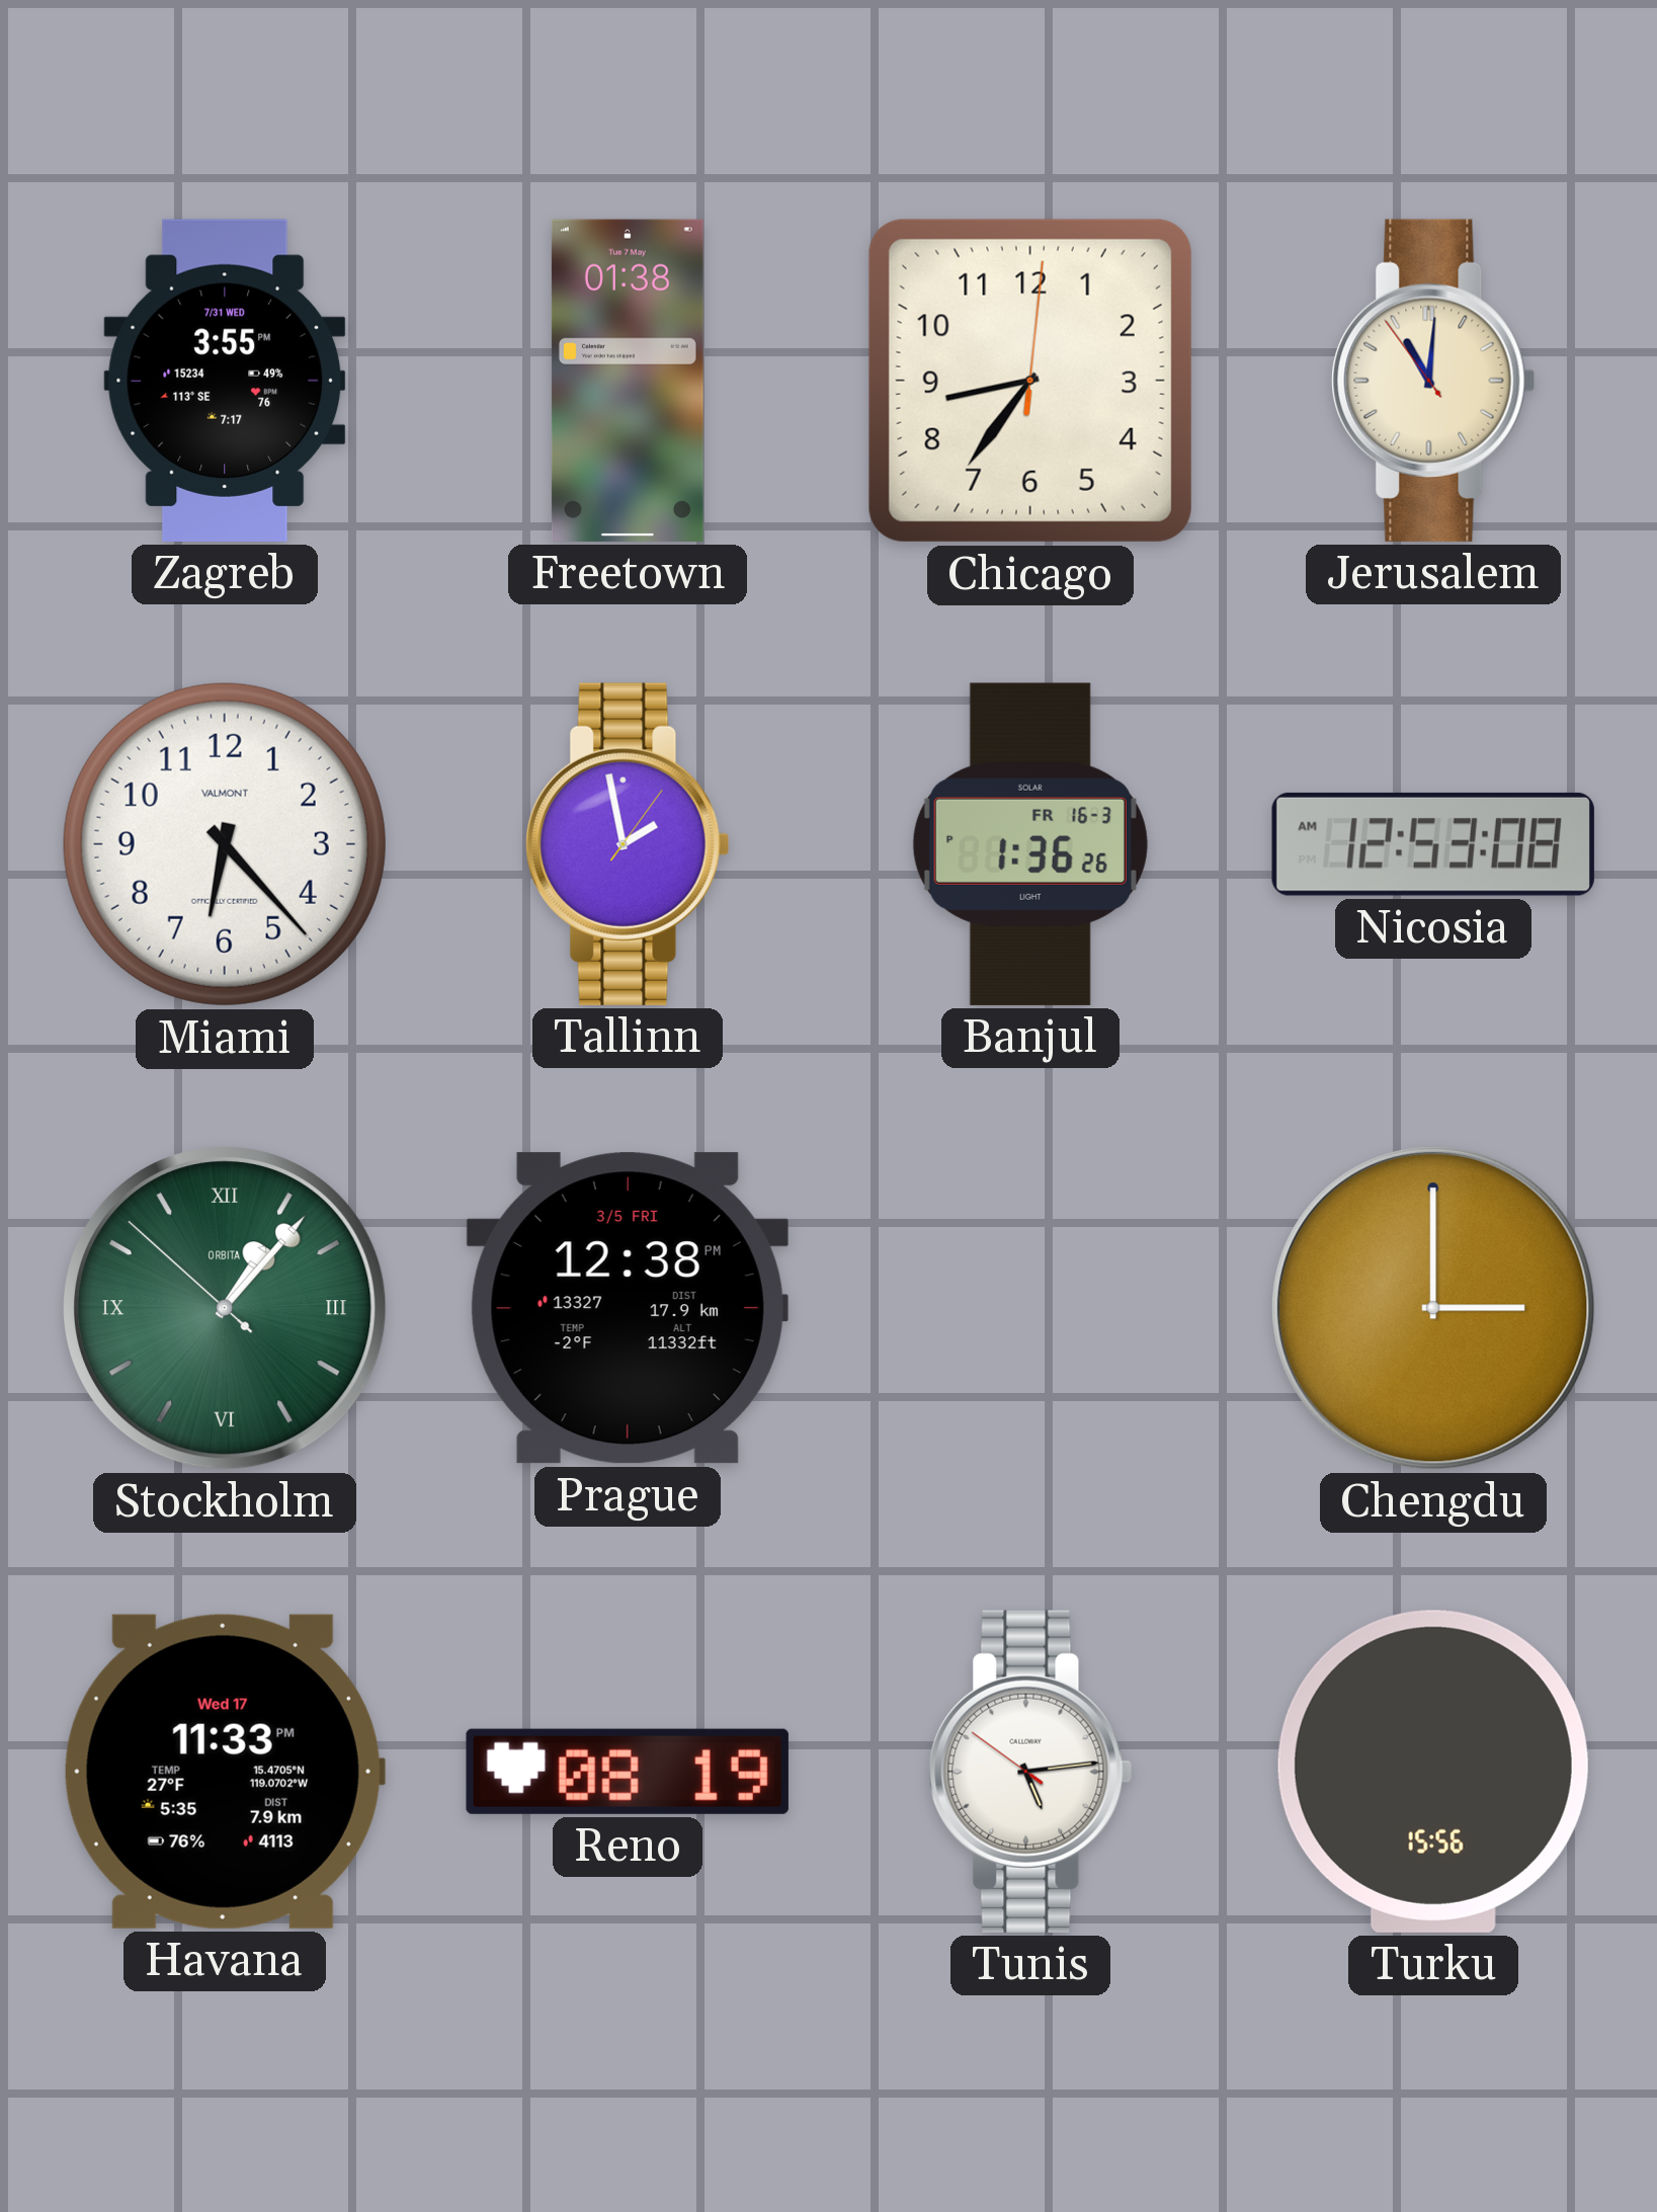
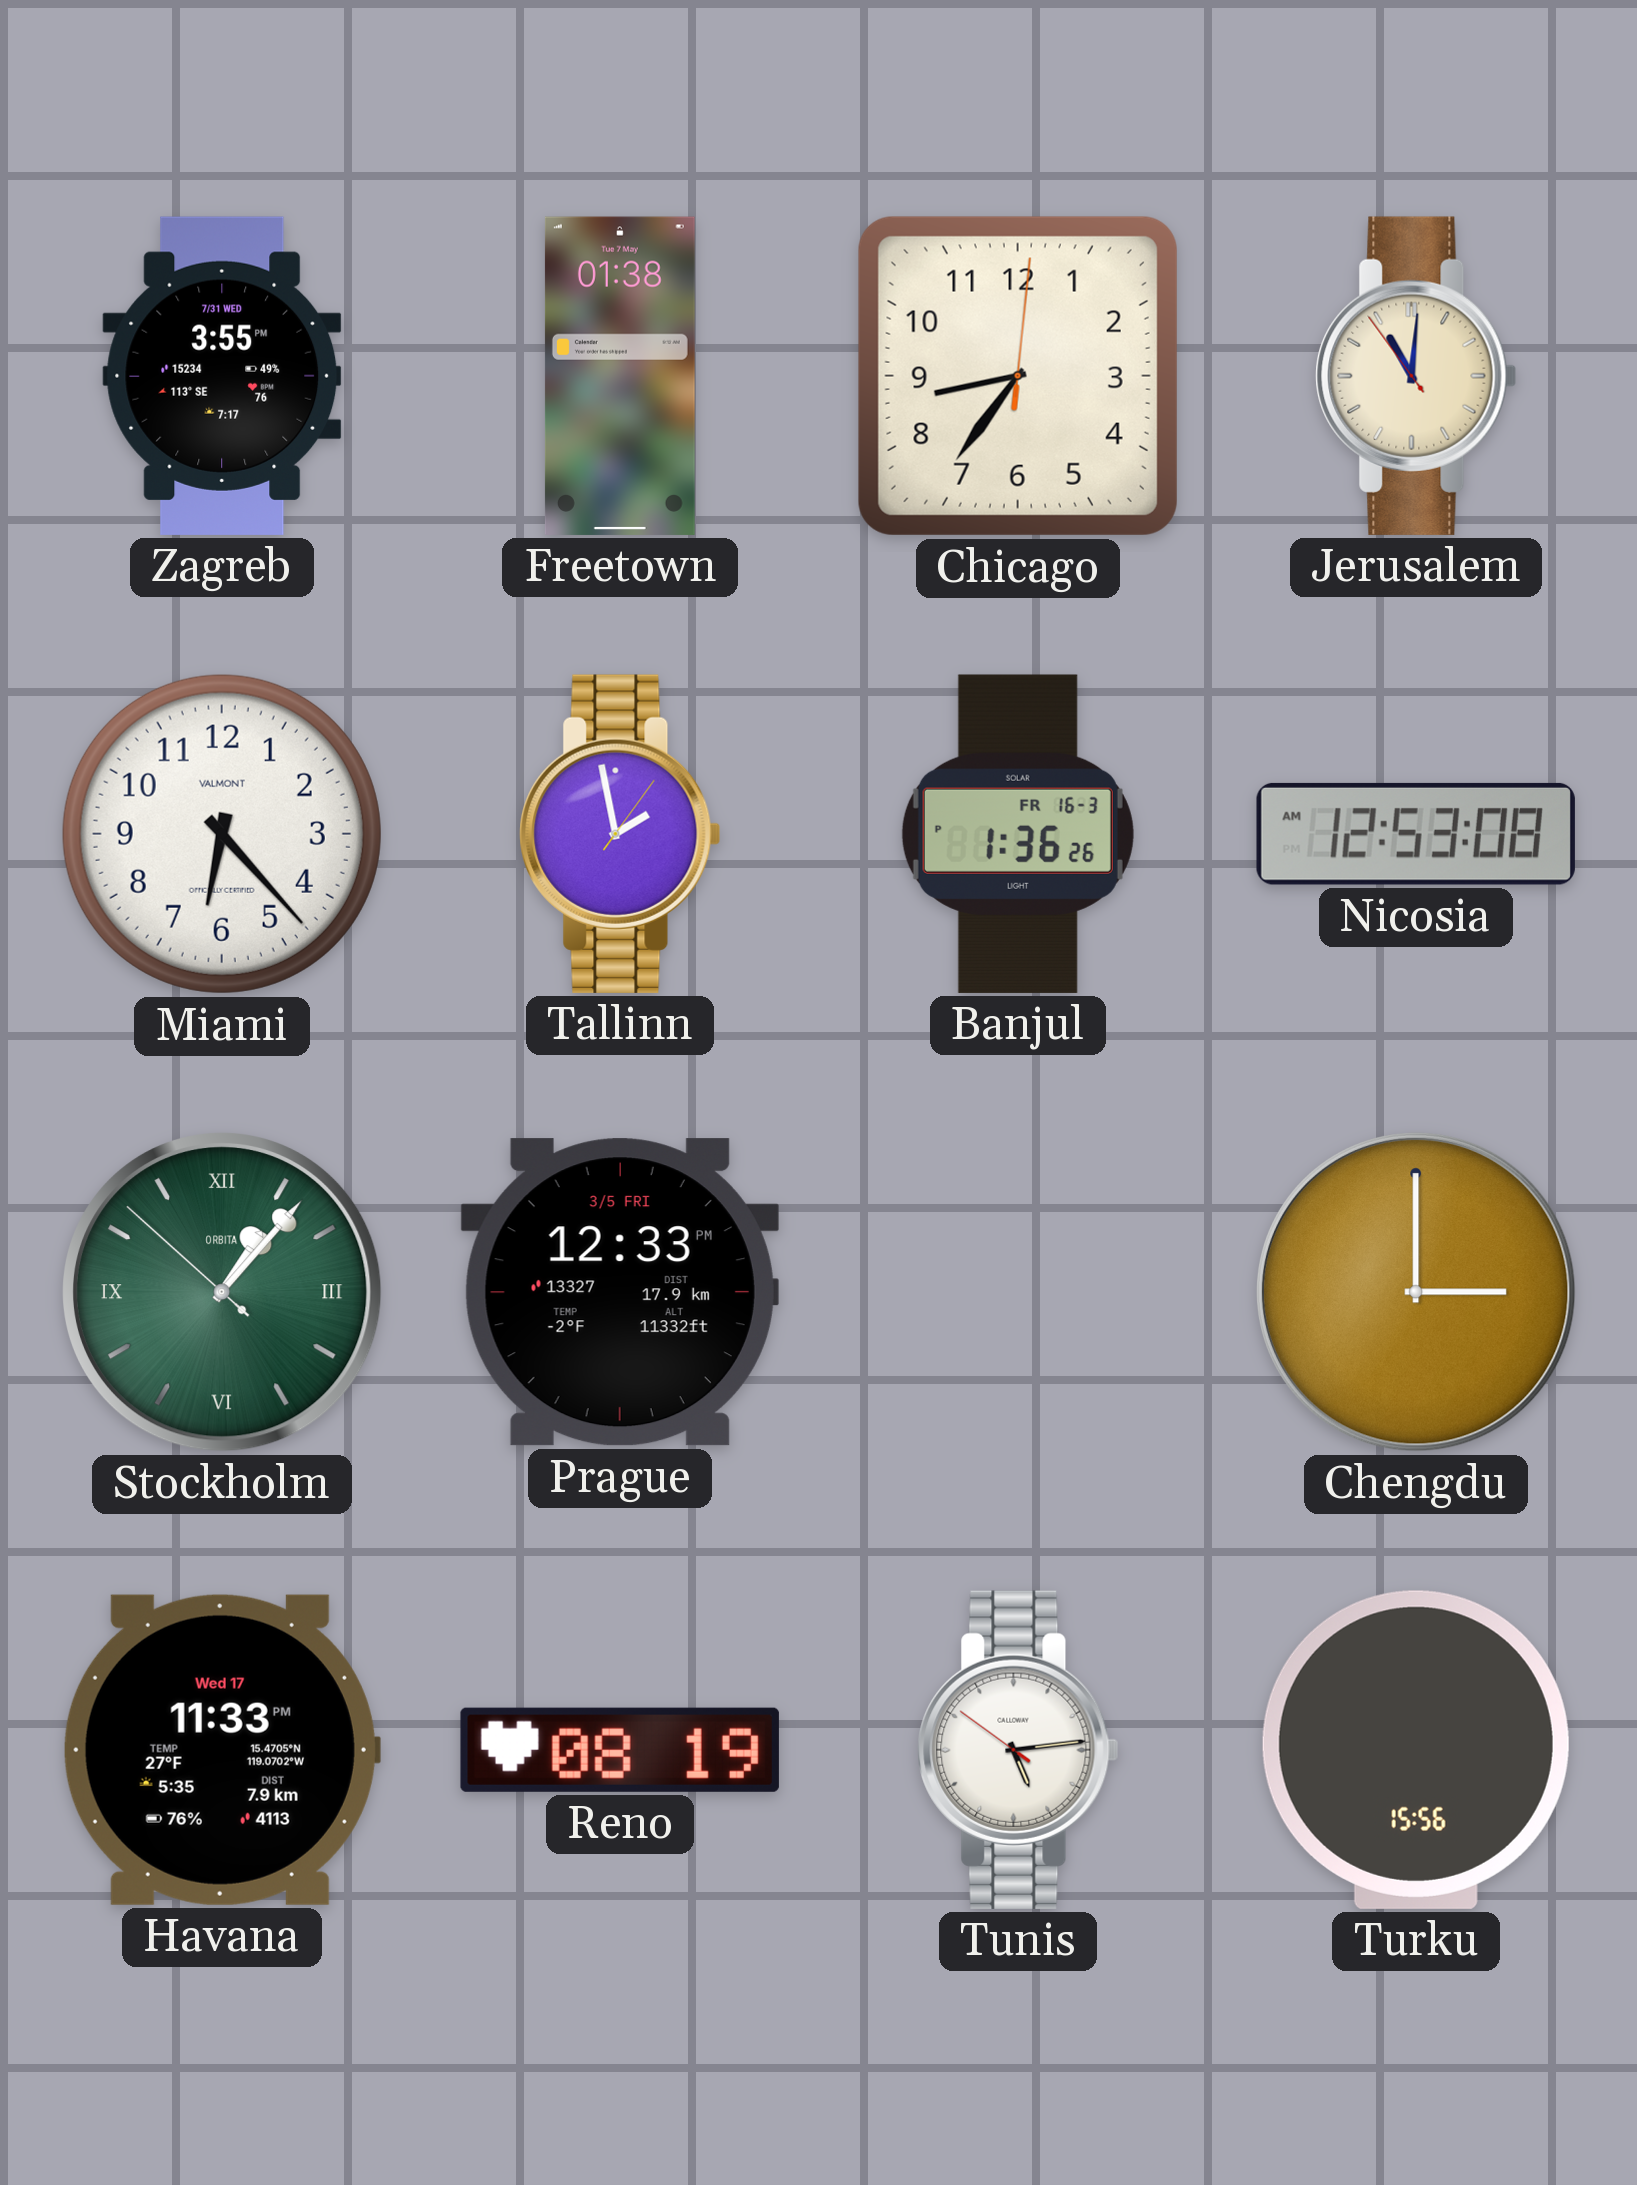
Prague: 12:38 -> 12:33 (620, 1292)
